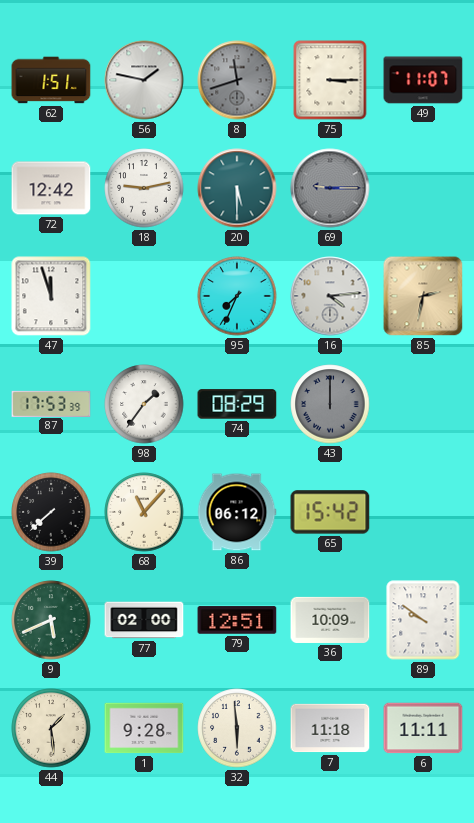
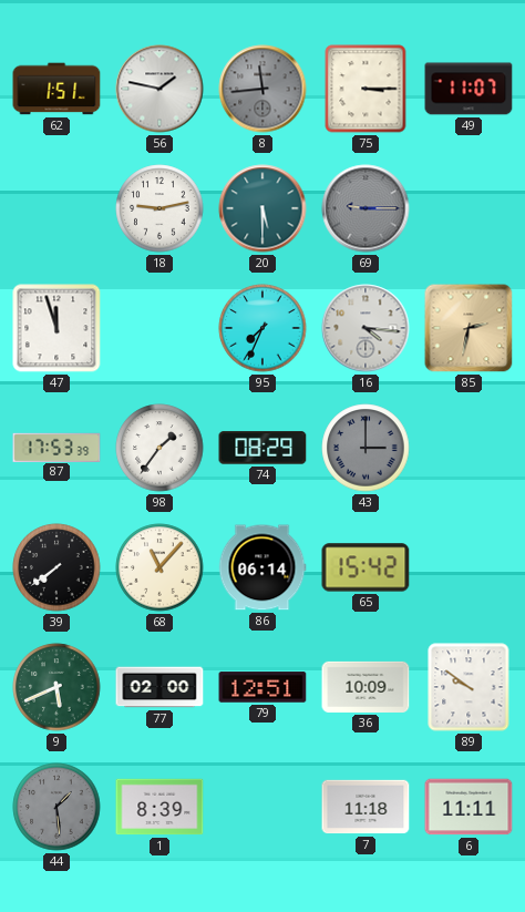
8: 11:42 -> 11:44 (262, 89)
72: 12:42 -> none (51, 188)
16: 4:14 -> 4:16 (366, 328)
43: 12:00 -> 3:00 (366, 448)
39: 7:38 -> 7:39 (56, 567)
86: 06:12 -> 06:14 (262, 567)
44 dial: cream -> grey (56, 807)
1: 9:28 -> 8:39 (159, 807)
32: 5:59 -> none (237, 728)
